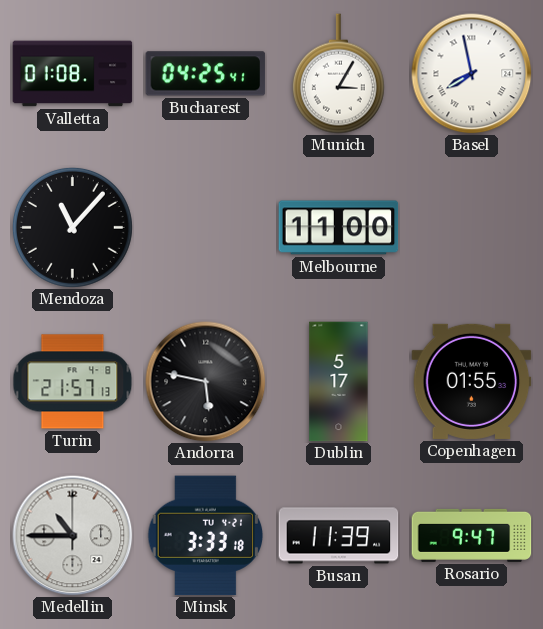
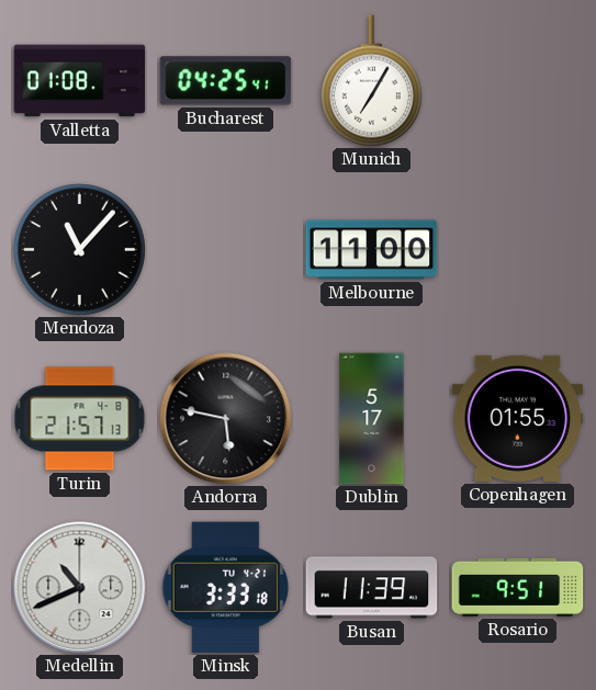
Munich: 3:05 -> 7:05 (371, 81)
Basel: 7:58 -> none (472, 74)
Medellin: 10:45 -> 10:41 (80, 588)
Rosario: 9:47 -> 9:51 (518, 587)
